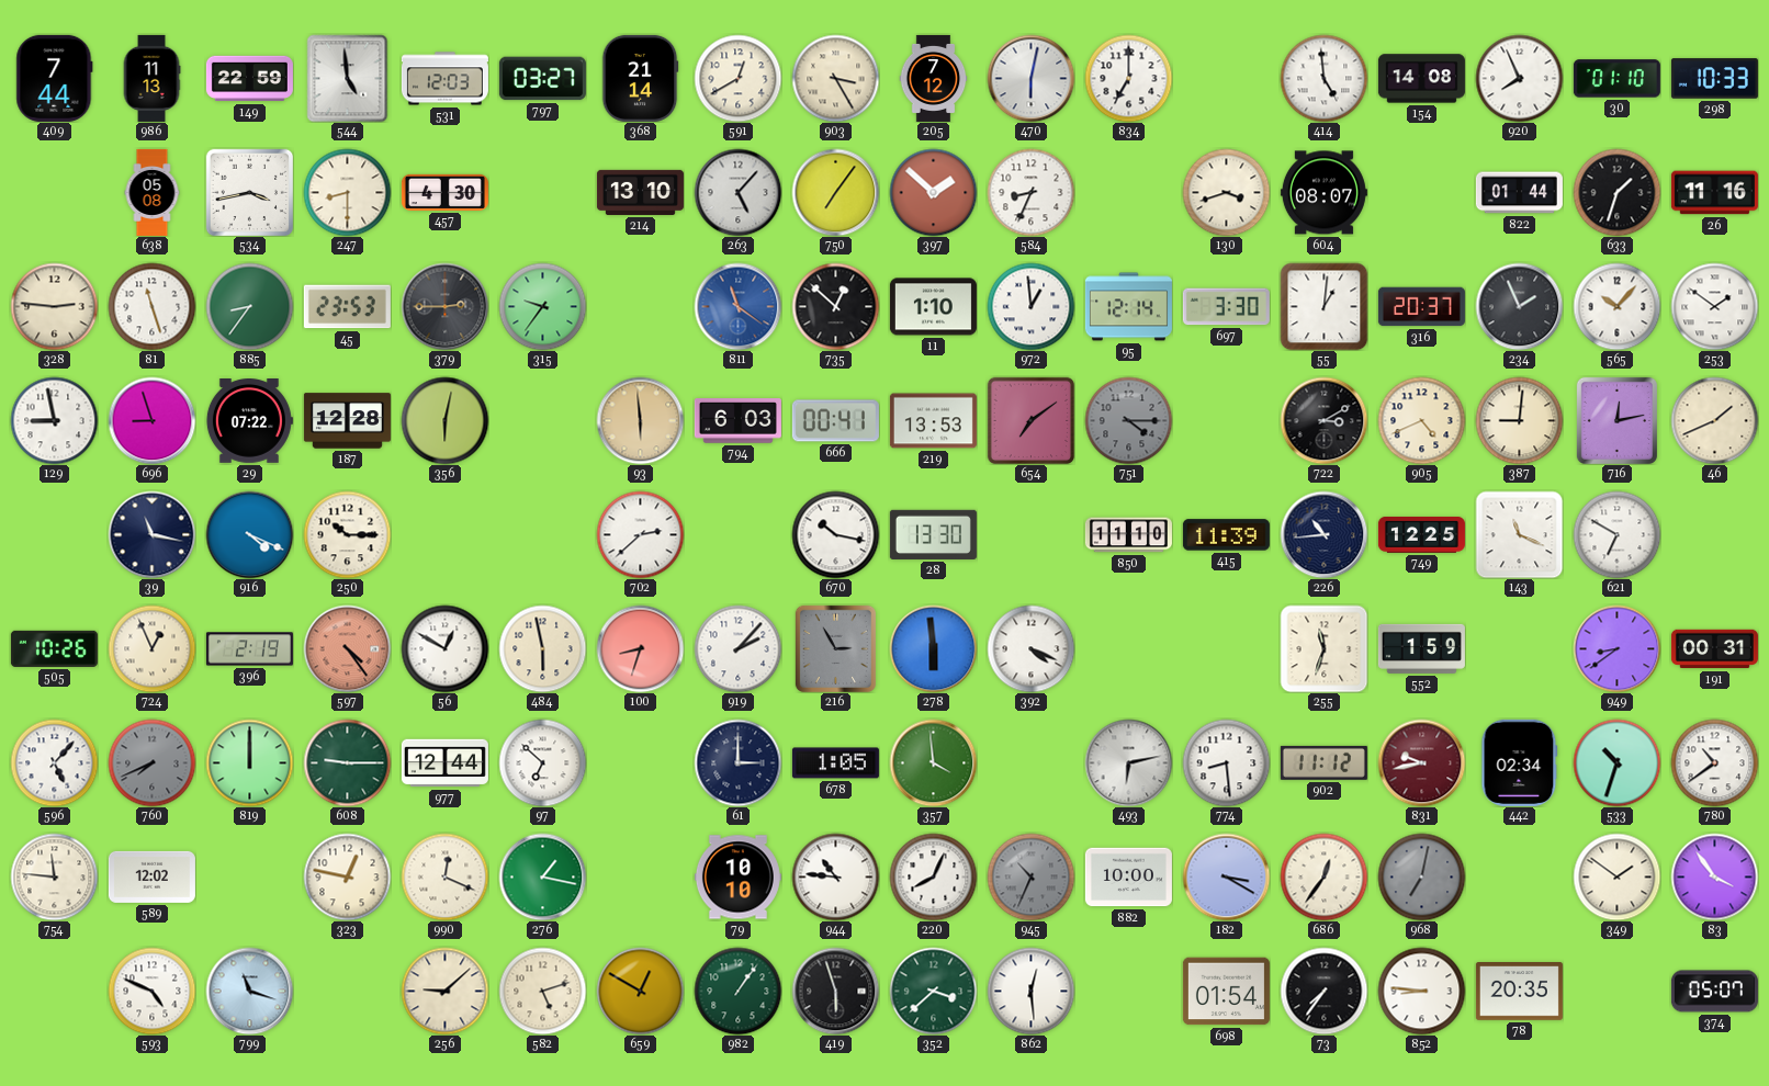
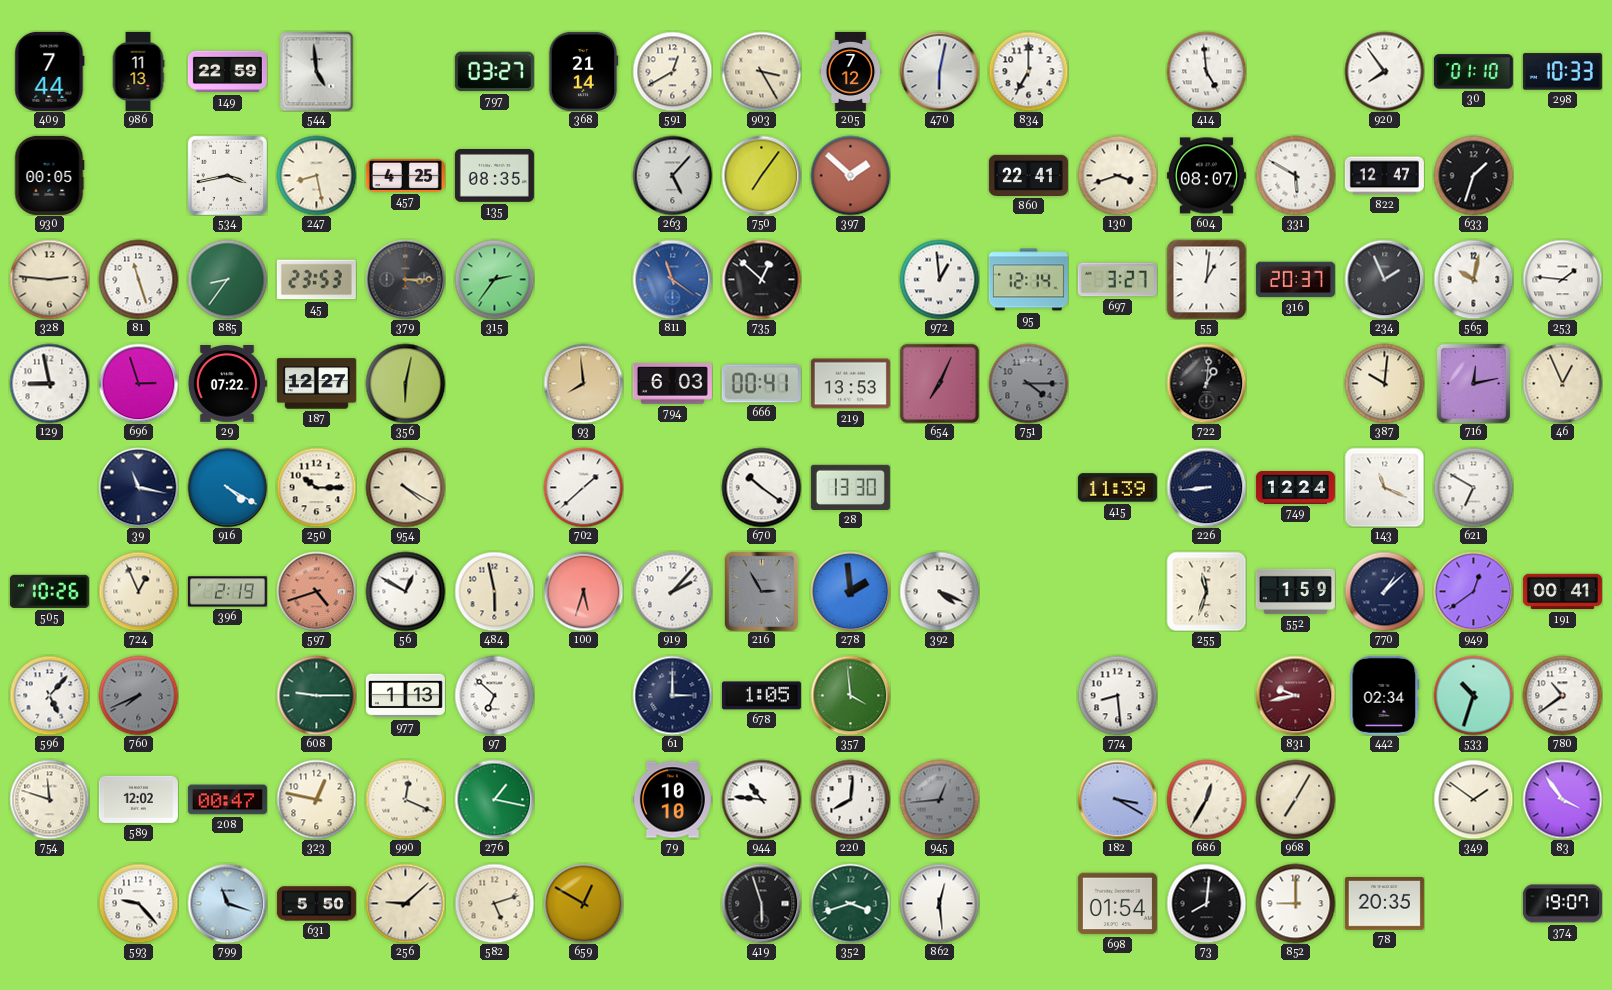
531: 12:03 -> none (444, 79)
154: 14:08 -> none (1421, 79)
920: 7:56 -> 7:54 (1384, 71)
930: none -> 00:05 (49, 175)
638: 05:08 -> none (153, 192)
247: 8:30 -> 8:28 (316, 175)
457: 4:30 -> 4:25 (405, 175)
135: none -> 08:35 (494, 176)
214: 13:10 -> none (640, 192)
584: 8:34 -> none (1030, 192)
860: none -> 22:41 (1028, 175)
331: none -> 5:50 (1295, 175)
822: 01:44 -> 12:47 (1384, 176)
26: 11:16 -> none (1714, 193)
379: 2:45 -> 3:15 (405, 279)
315: 9:36 -> 2:36 (494, 279)
11: 1:10 -> none (933, 307)
697: 3:30 -> 3:27 (1117, 280)
565: 10:07 -> 10:02 (1473, 279)
253: 1:51 -> 1:46 (1562, 279)
696: 8:57 -> 2:57 (138, 383)
187: 12:28 -> 12:27 (316, 384)
93: 5:59 -> 7:59 (583, 383)
654: 7:09 -> 7:04 (939, 383)
722: 3:10 -> 1:01 (1206, 383)
905: 4:41 -> none (1421, 420)
387: 9:01 -> 10:01 (1384, 383)
46: 1:41 -> 12:56 (1562, 383)
916: 4:19 -> 4:20 (227, 487)
954: none -> 4:20 (405, 487)
702: 2:38 -> 1:38 (583, 487)
670: 10:17 -> 10:21 (761, 487)
850: 11:10 -> none (1128, 535)
226: 10:44 -> 8:44 (1206, 487)
749: 12:25 -> 12:24 (1295, 487)
597: 4:24 -> 4:42 (316, 591)
100: 8:33 -> 5:33 (583, 591)
278: 5:59 -> 1:59 (850, 591)
770: none -> 1:08 (1384, 591)
949: 8:39 -> 12:39 (1473, 591)
191: 00:31 -> 00:41 (1562, 592)
819: 12:00 -> none (249, 762)
977: 12:44 -> 1:13 (405, 696)
493: 6:13 -> none (1128, 762)
902: 11:12 -> none (1323, 762)
754: 11:46 -> 11:48 (49, 799)
208: none -> 00:47 (227, 800)
220: 8:04 -> 8:01 (850, 799)
945: 10:34 -> 12:44 (939, 799)
882: 10:00 -> none (1128, 878)
686: 12:36 -> 12:35 (1206, 799)
968: 7:02 -> 7:05 (1295, 799)
968 dial: grey -> cream (1295, 799)
593: 4:49 -> 9:23 (138, 903)
631: none -> 5:50 (316, 904)
982: 1:06 -> none (737, 991)
352: 3:38 -> 3:42 (850, 903)
73: 7:36 -> 8:01 (1206, 903)
852: 8:46 -> 9:00 (1295, 903)
374: 05:07 -> 19:07 (1562, 904)
